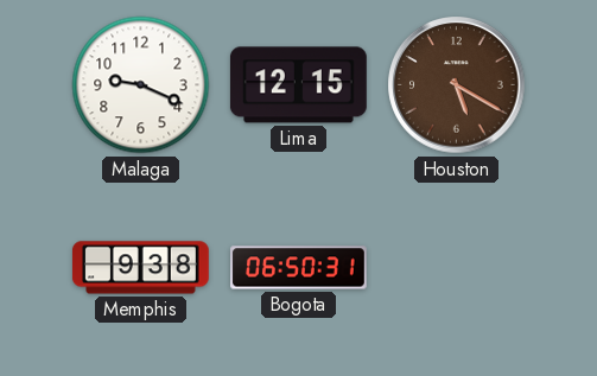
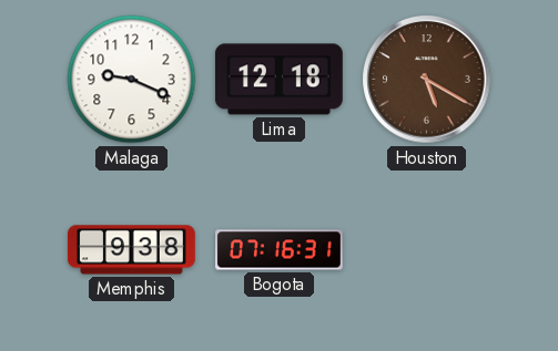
Lima: 12:15 -> 12:18 (278, 80)
Bogota: 06:50 -> 07:16 (280, 250)
